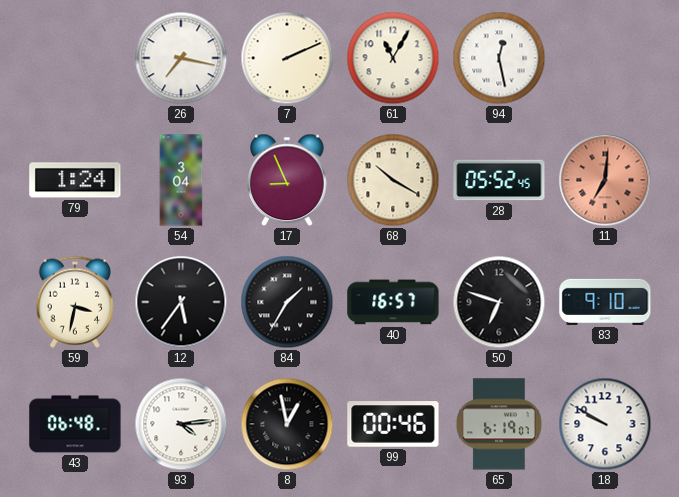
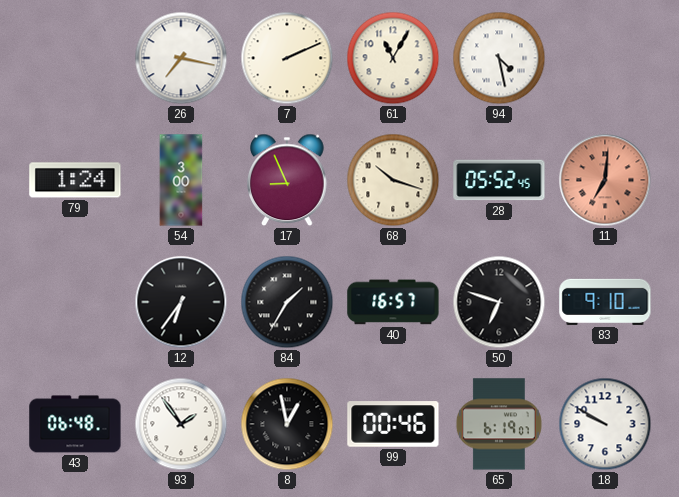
94: 12:28 -> 4:28 (499, 58)
54: 3:04 -> 3:00 (181, 180)
68: 10:20 -> 10:18 (393, 180)
59: 3:32 -> none (75, 302)
12: 5:36 -> 6:36 (181, 302)
93: 4:14 -> 1:54 (181, 424)
